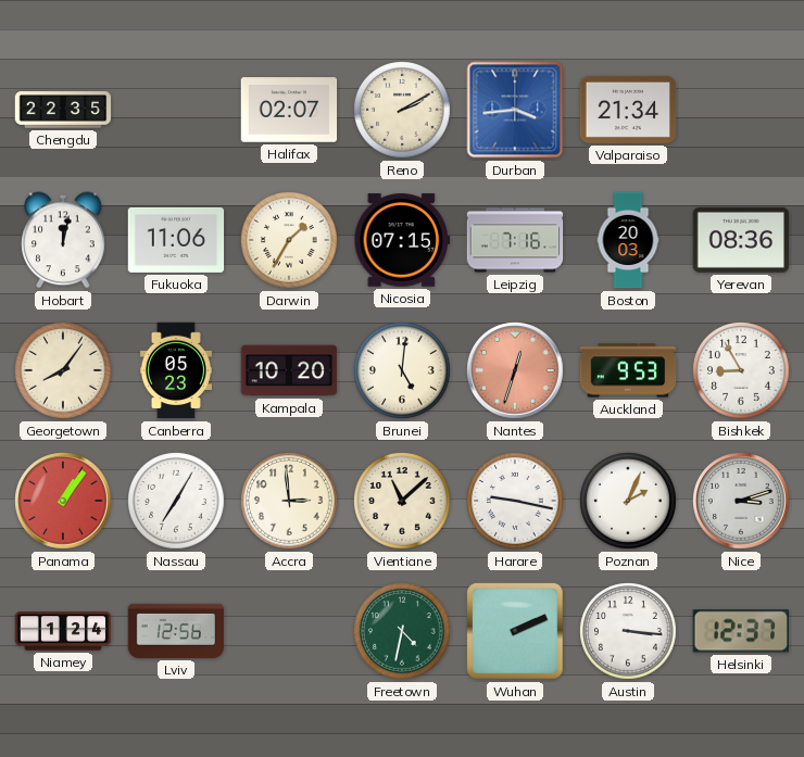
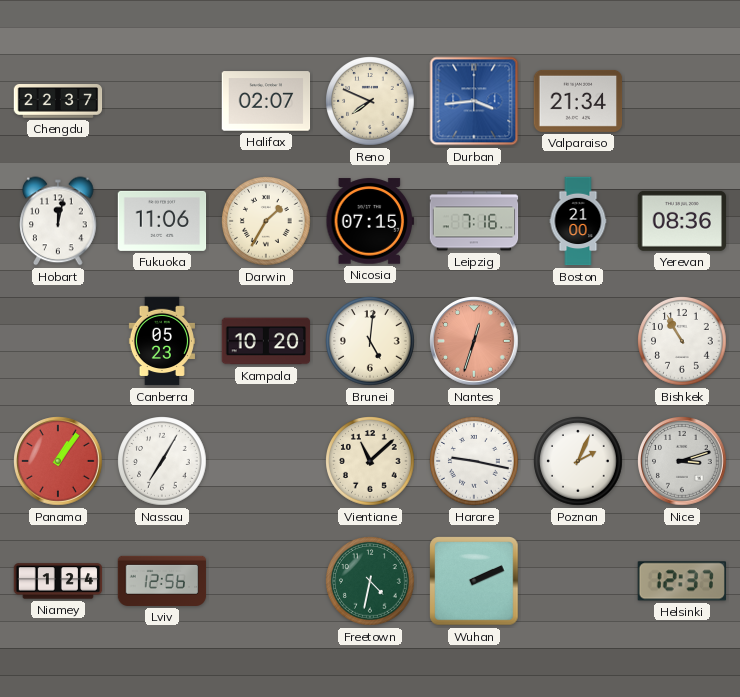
Chengdu: 22:35 -> 22:37 (58, 102)
Reno: 2:10 -> 7:49 (370, 101)
Boston: 20:03 -> 21:00 (578, 221)
Georgetown: 8:06 -> none (63, 370)
Auckland: 9:53 -> none (628, 370)
Bishkek: 8:55 -> 10:55 (682, 341)
Accra: 2:59 -> none (289, 501)
Austin: 3:16 -> none (628, 631)
